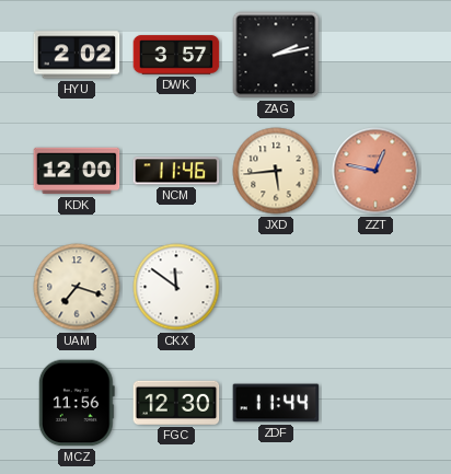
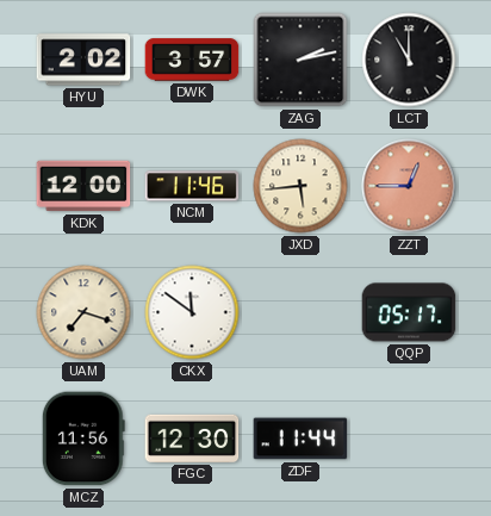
LCT: none -> 11:00 (409, 60)
ZZT: 12:47 -> 12:45 (409, 186)
QQP: none -> 05:17 (409, 312)
